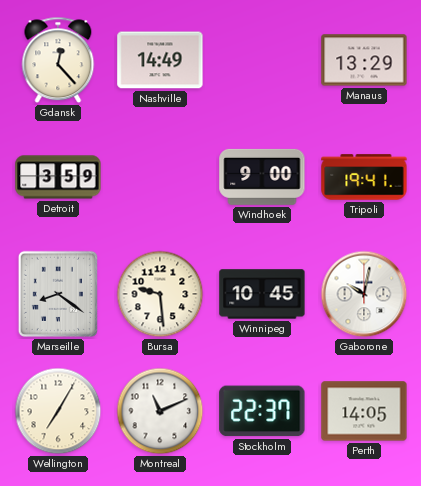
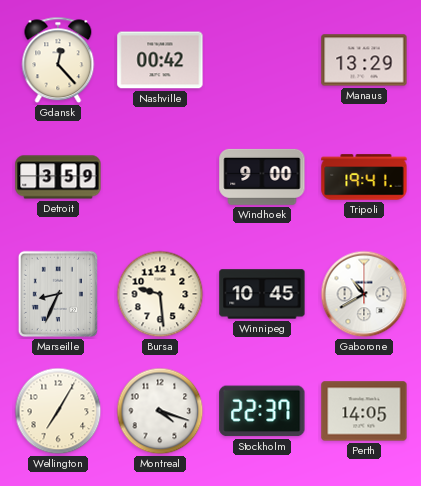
Nashville: 14:49 -> 00:42 (160, 60)
Marseille: 8:21 -> 8:34 (58, 294)
Gaborone: 10:02 -> 10:40 (364, 294)
Montreal: 11:11 -> 4:18 (160, 411)
